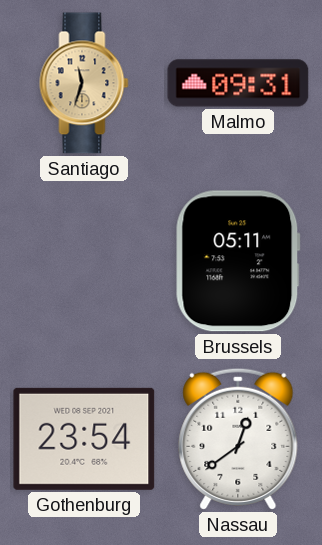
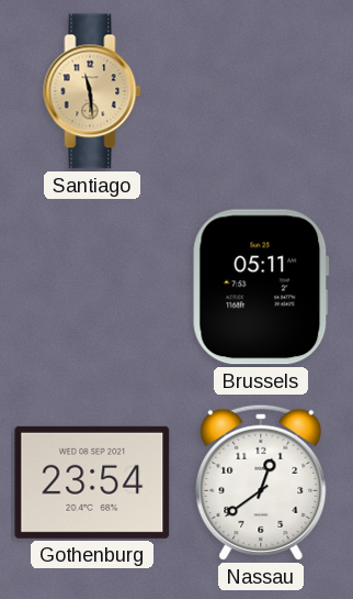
Santiago: 11:33 -> 11:29 (92, 91)
Malmo: 09:31 -> none (238, 83)
